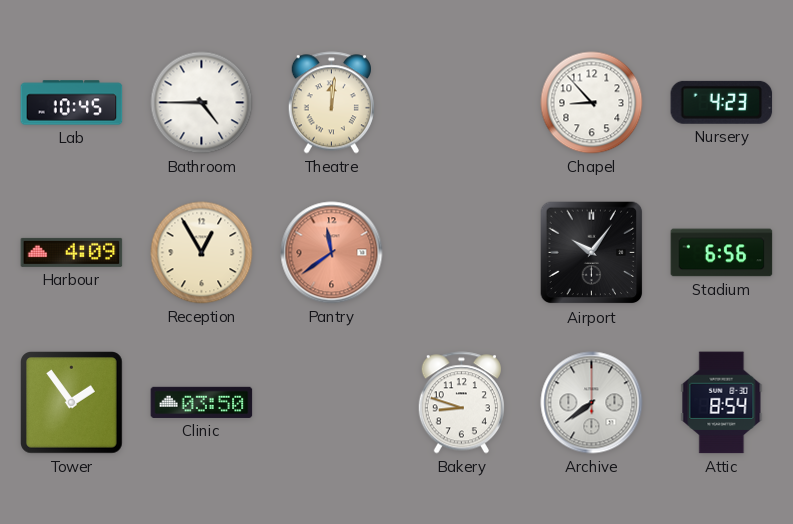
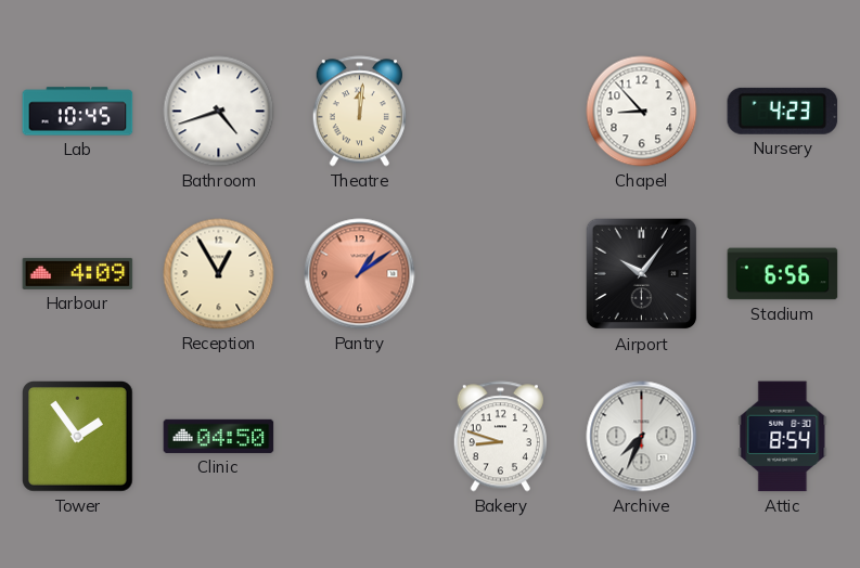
Bathroom: 4:45 -> 4:42 (219, 112)
Pantry: 11:39 -> 1:09 (360, 274)
Clinic: 03:50 -> 04:50 (219, 436)
Archive: 7:39 -> 7:34 (642, 437)
